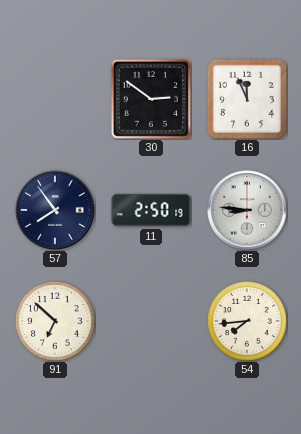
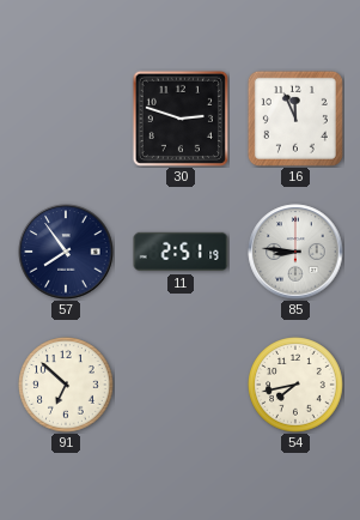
30: 2:51 -> 2:48 (181, 119)
11: 2:50 -> 2:51 (181, 252)
54: 7:44 -> 7:43 (295, 385)
